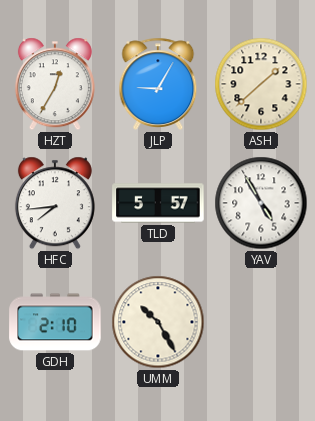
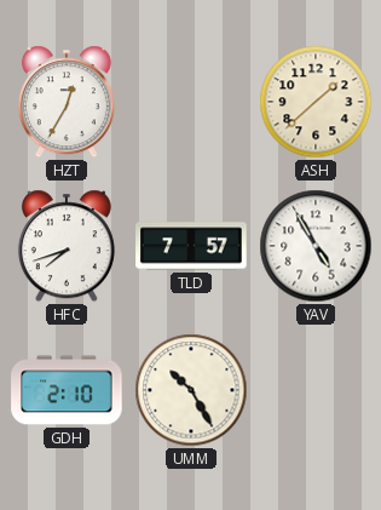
JLP: 9:05 -> none (158, 84)
HFC: 7:44 -> 7:42 (67, 246)
TLD: 5:57 -> 7:57 (191, 246)
